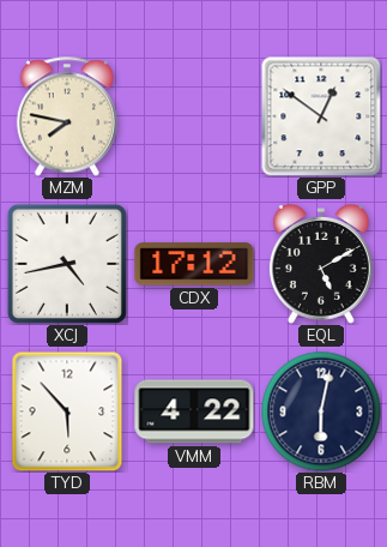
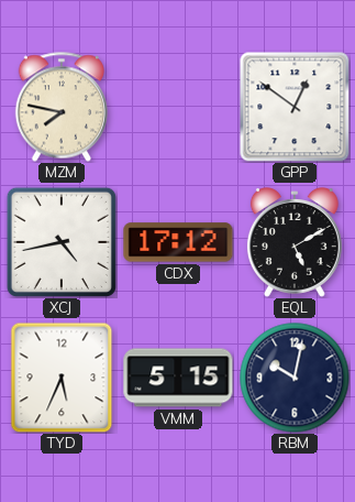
TYD: 5:53 -> 5:34 (62, 378)
VMM: 4:22 -> 5:15 (178, 378)
RBM: 6:02 -> 10:02 (295, 378)
